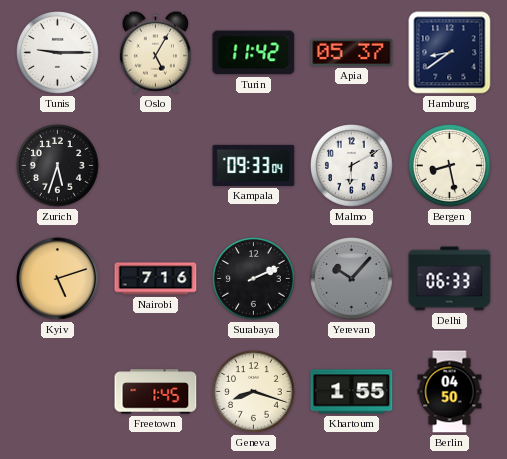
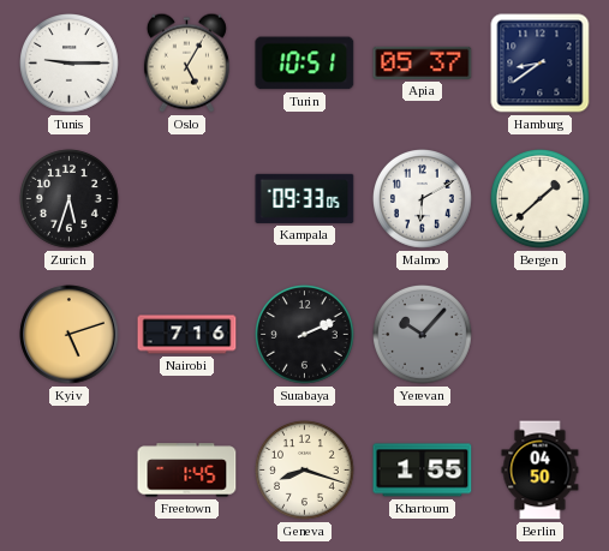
Turin: 11:42 -> 10:51 (305, 64)
Kampala: 09:33:04 -> 09:33:05 (305, 198)
Bergen: 8:28 -> 1:38 (541, 199)
Delhi: 06:33 -> none (450, 279)
